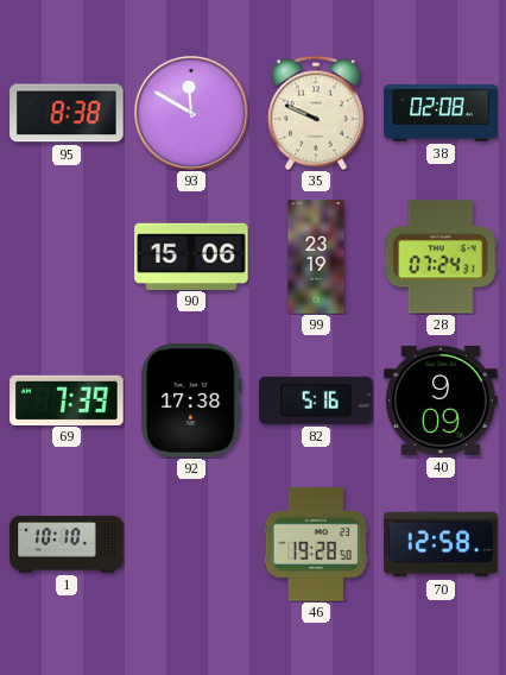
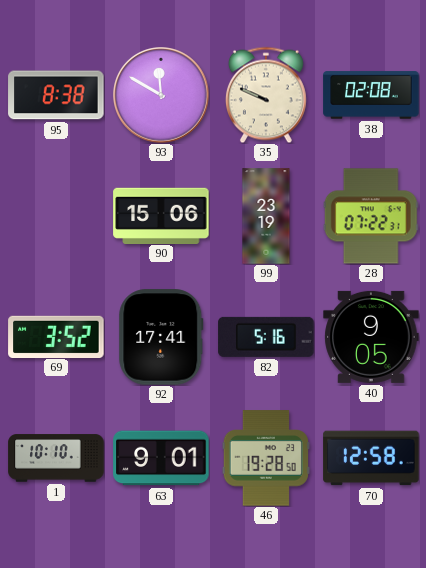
28: 07:24 -> 07:22 (371, 216)
69: 7:39 -> 3:52 (56, 336)
92: 17:38 -> 17:41 (161, 337)
40: 9:09 -> 9:05 (371, 337)
63: none -> 9:01 (161, 458)
